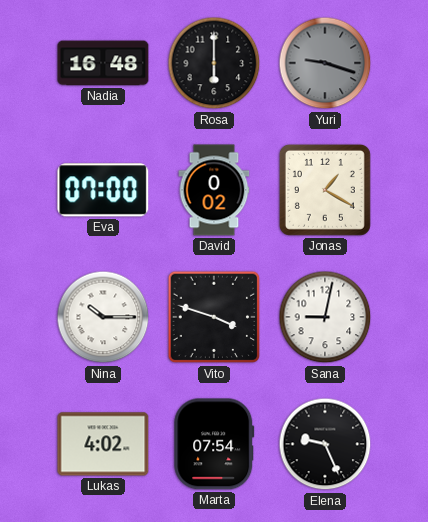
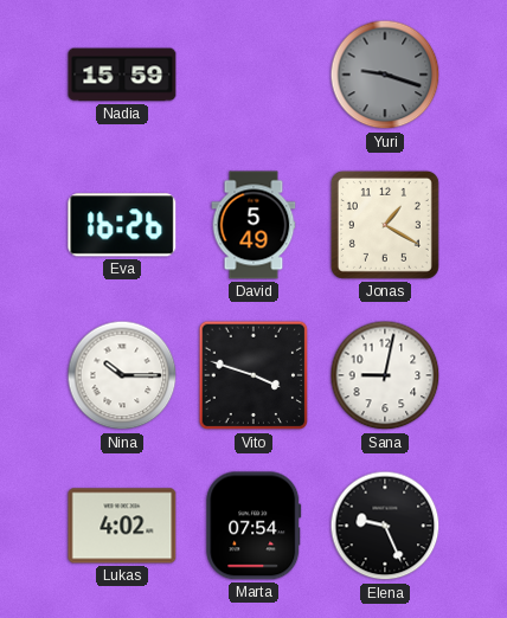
Nadia: 16:48 -> 15:59 (122, 75)
Rosa: 6:00 -> none (214, 63)
Eva: 07:00 -> 16:26 (122, 225)
David: 0:02 -> 5:49 (254, 225)
